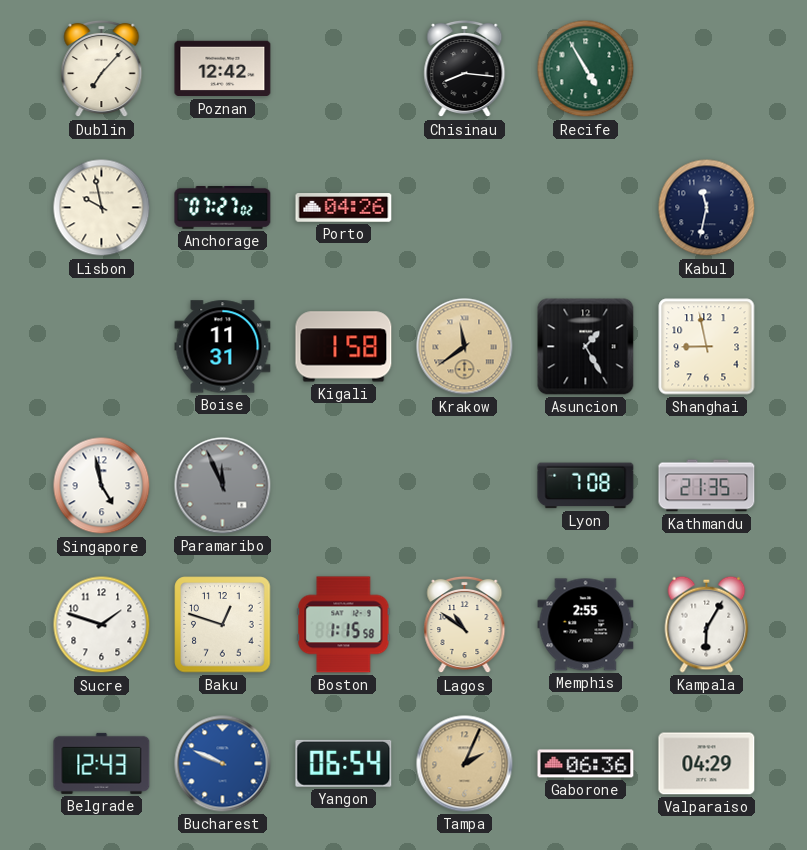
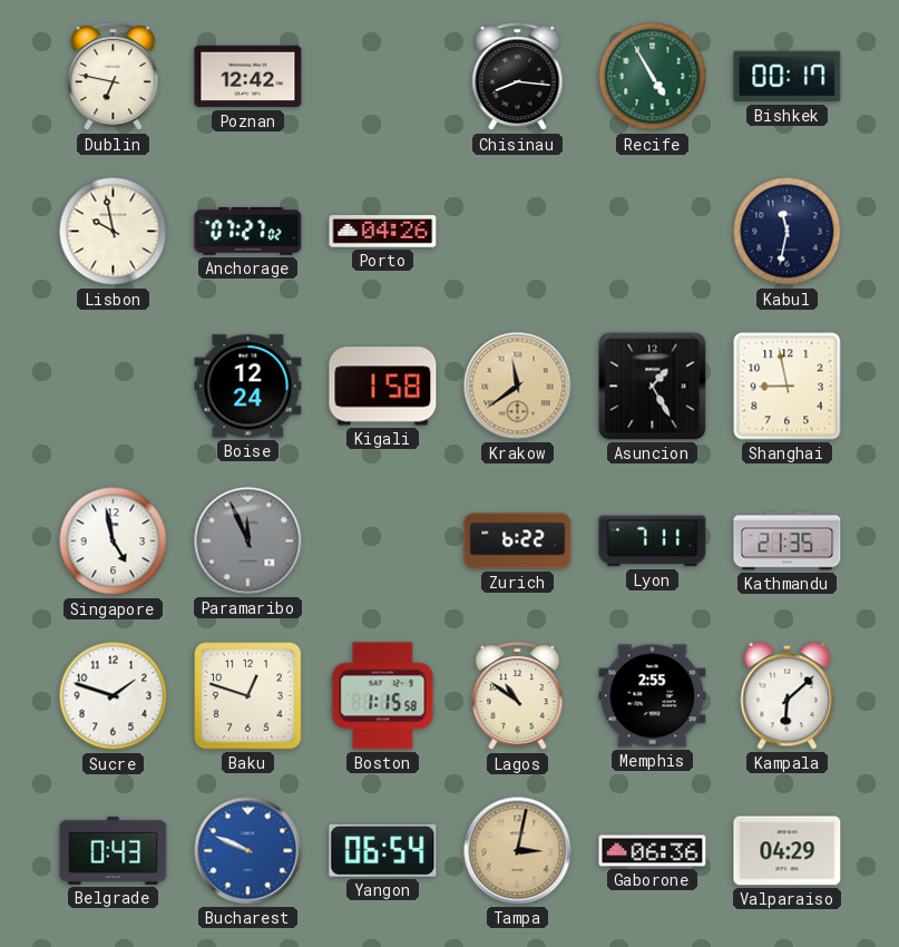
Dublin: 7:07 -> 6:47 (114, 77)
Bishkek: none -> 00:17 (788, 77)
Boise: 11:31 -> 12:24 (248, 387)
Zurich: none -> 6:22 (518, 541)
Lyon: 7:08 -> 7:11 (653, 541)
Kampala: 6:05 -> 6:08 (788, 695)
Belgrade: 12:43 -> 0:43 (114, 850)
Tampa: 2:04 -> 3:02 (518, 851)
